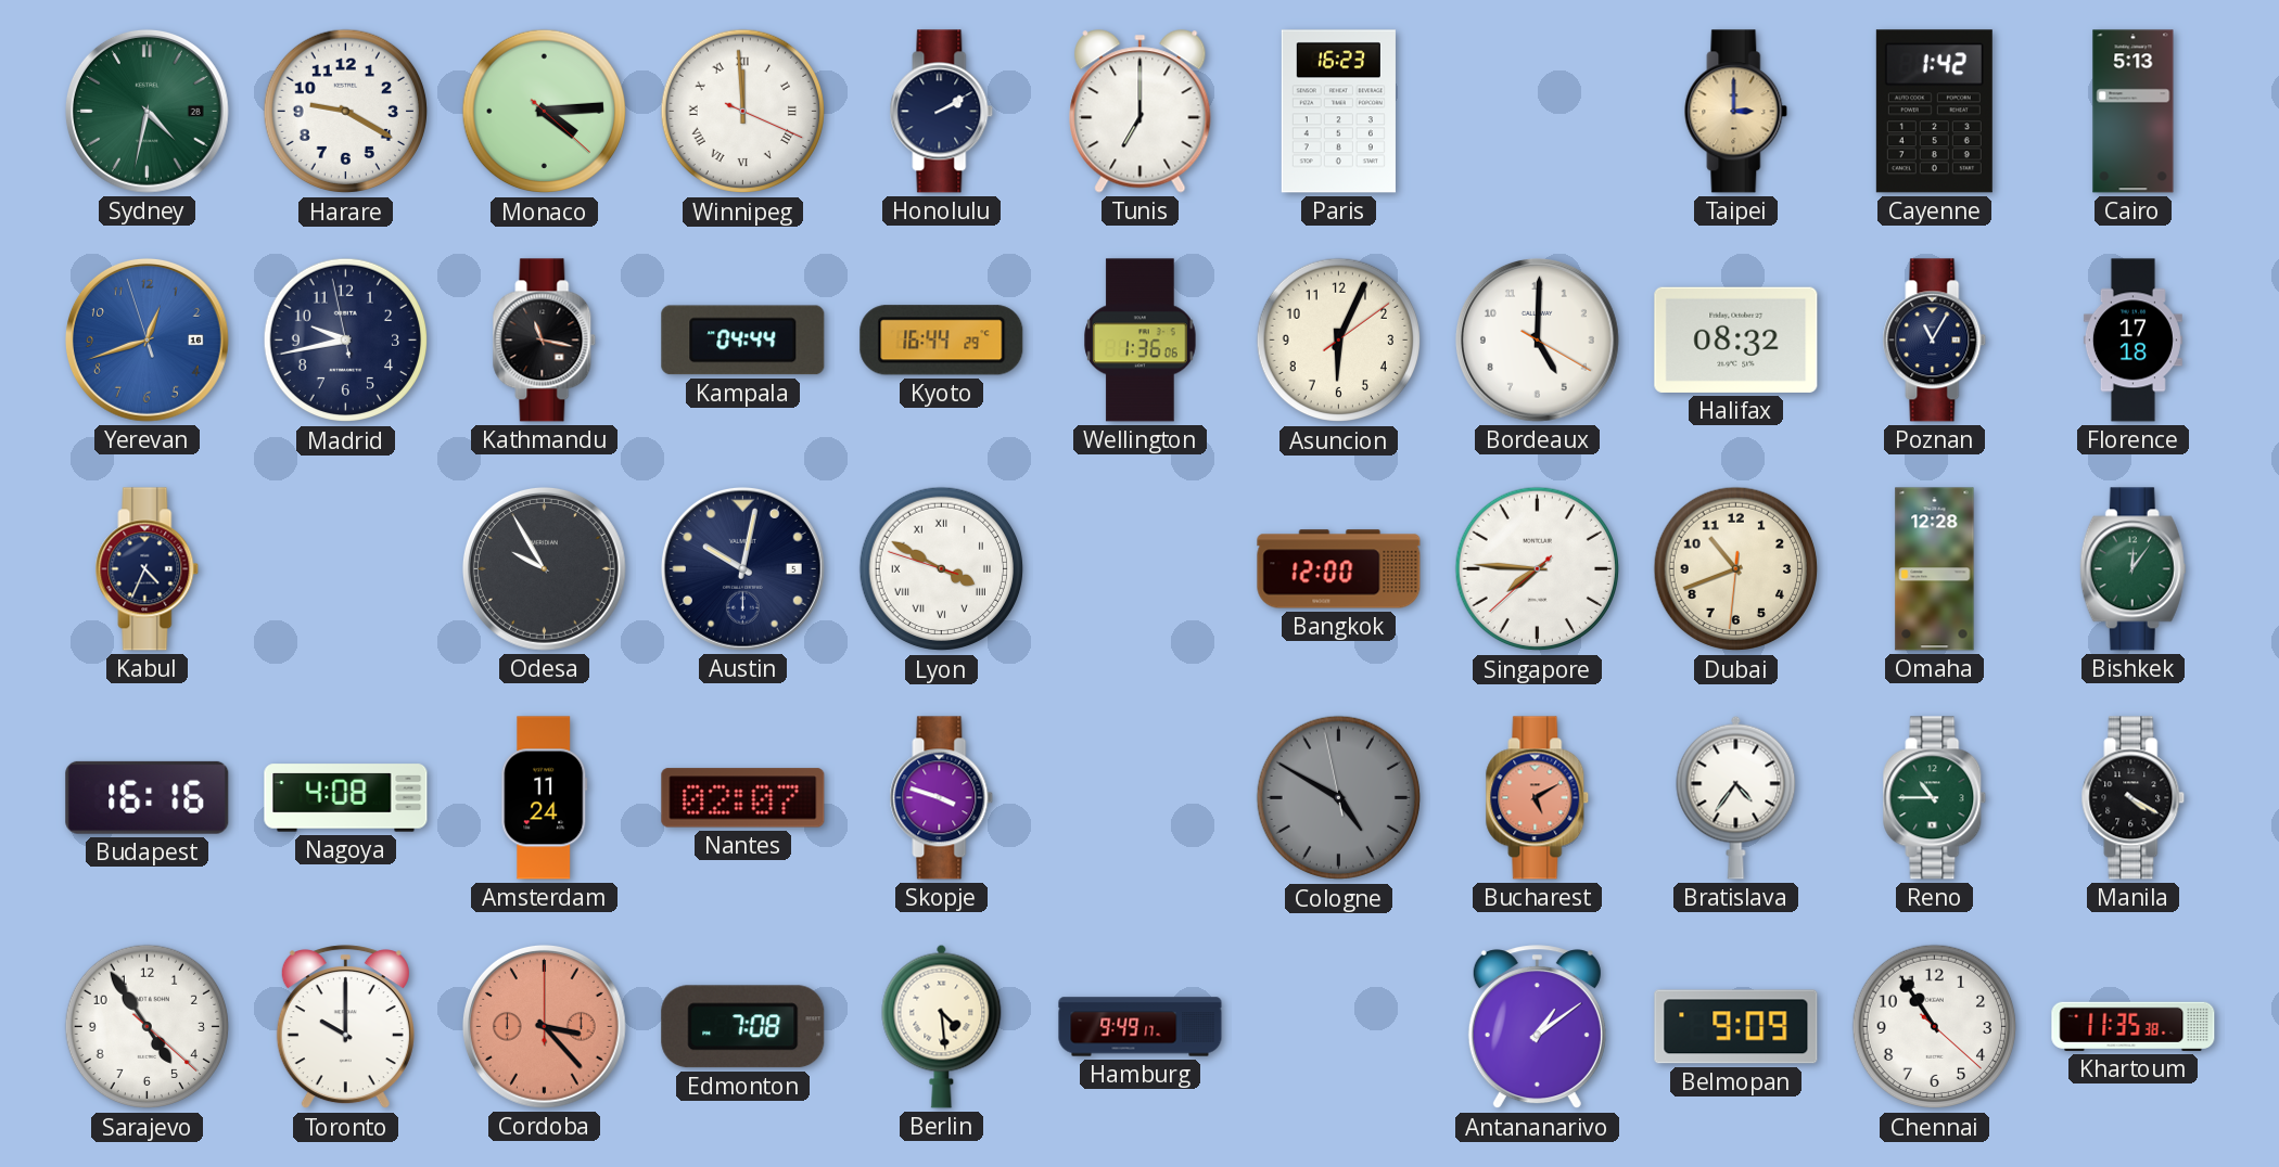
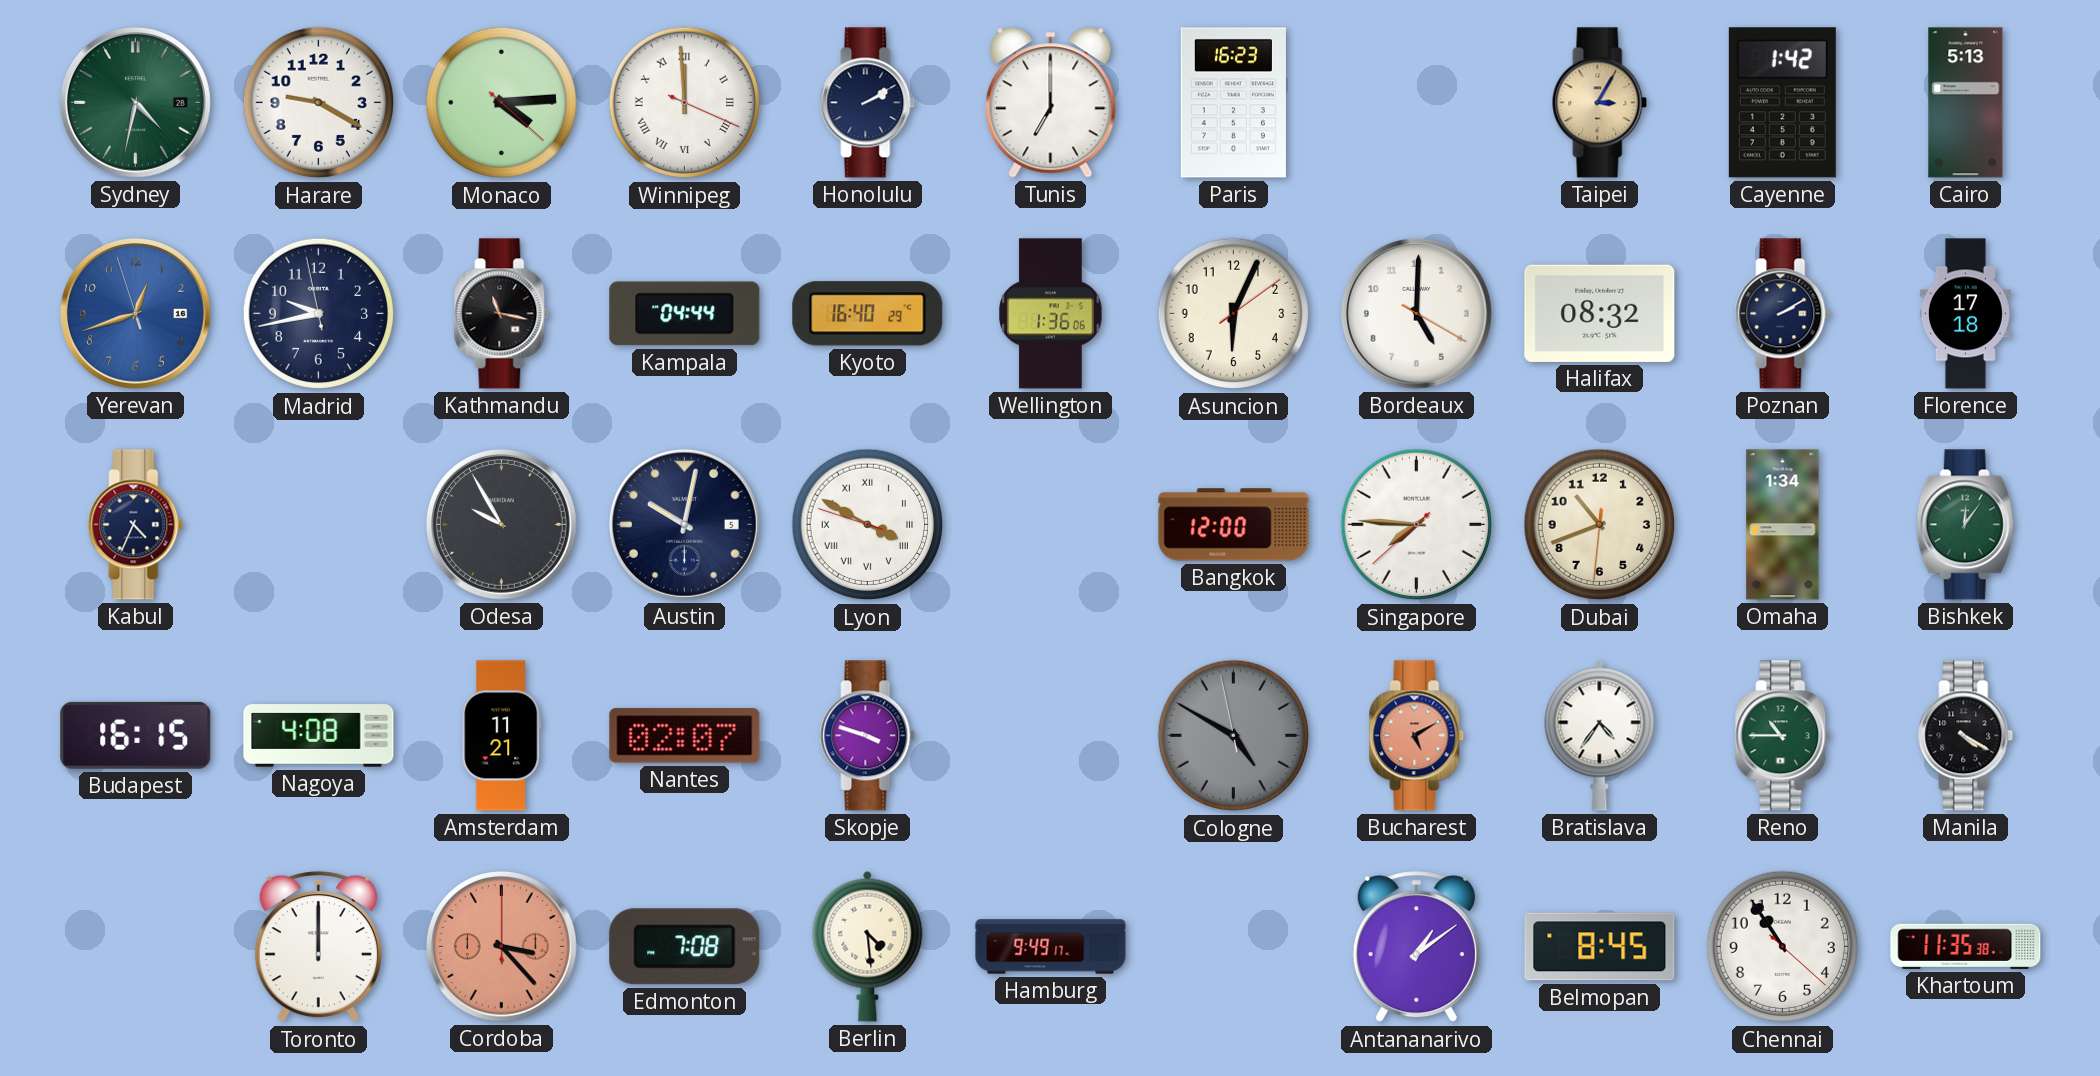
Taipei: 3:00 -> 3:05 (1600, 103)
Kyoto: 16:44 -> 16:40 (868, 314)
Poznan: 11:05 -> 2:10 (1783, 314)
Omaha: 12:28 -> 1:34 (1783, 525)
Budapest: 16:16 -> 16:15 (136, 735)
Amsterdam: 11:24 -> 11:21 (502, 736)
Sarajevo: 4:54 -> none (148, 1027)
Toronto: 10:00 -> 12:00 (318, 947)
Belmopan: 9:09 -> 8:45 (1600, 947)
